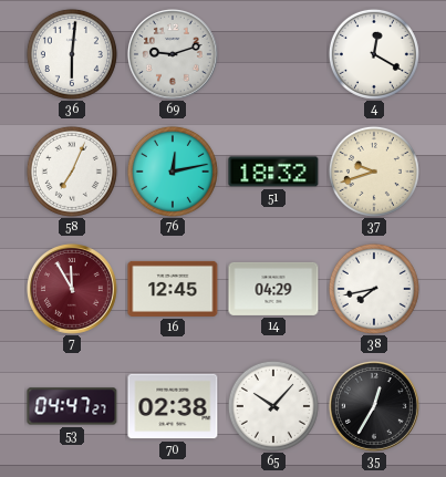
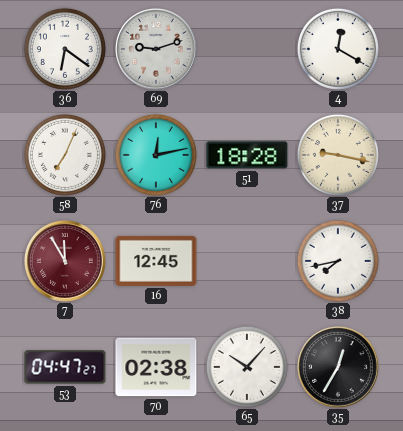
36: 6:01 -> 6:21 (65, 49)
51: 18:32 -> 18:28 (247, 155)
37: 9:42 -> 9:17 (338, 155)
14: 04:29 -> none (273, 289)
